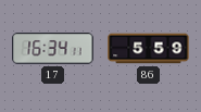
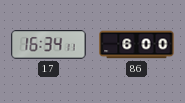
86: 5:59 -> 6:00 (137, 45)
